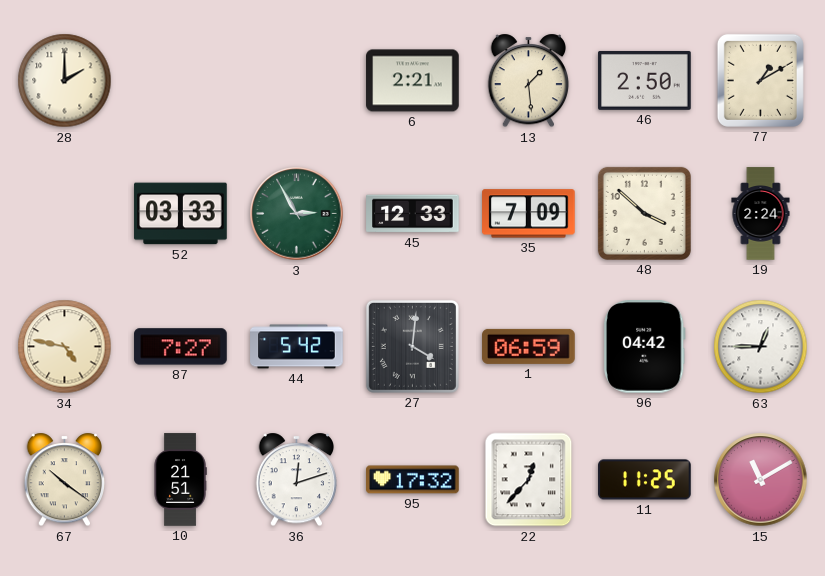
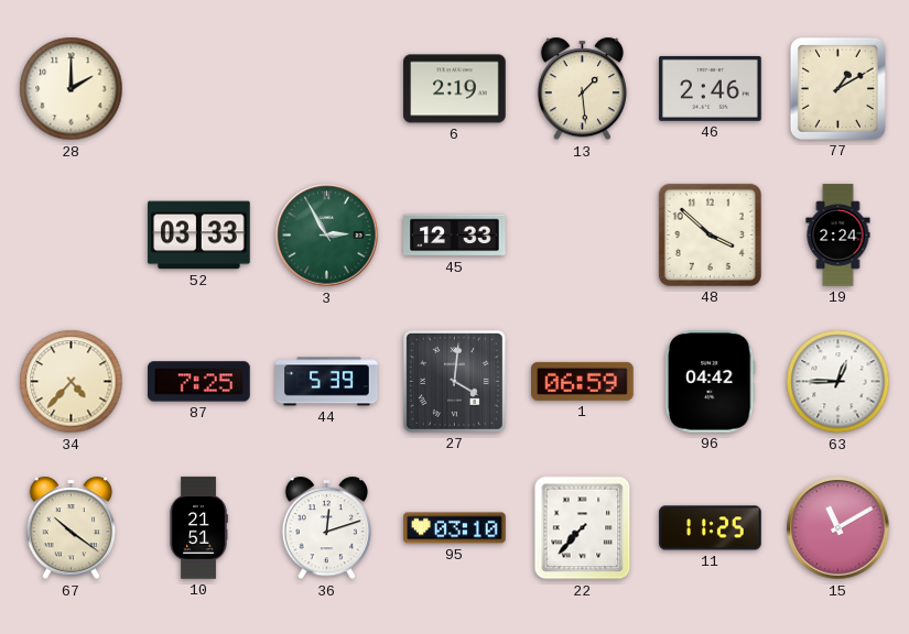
6: 2:21 -> 2:19 (455, 89)
46: 2:50 -> 2:46 (711, 88)
35: 7:09 -> none (529, 214)
34: 4:47 -> 4:37 (72, 382)
87: 7:27 -> 7:25 (199, 382)
44: 5:42 -> 5:39 (327, 382)
95: 17:32 -> 03:10 (455, 528)
22: 12:37 -> 7:37 (583, 528)
